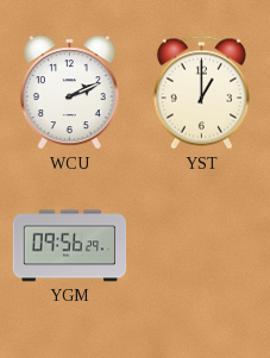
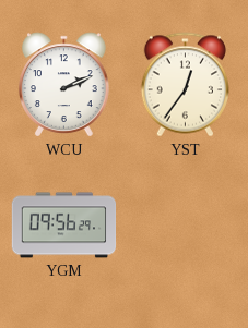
YST: 1:00 -> 12:36 (185, 85)
